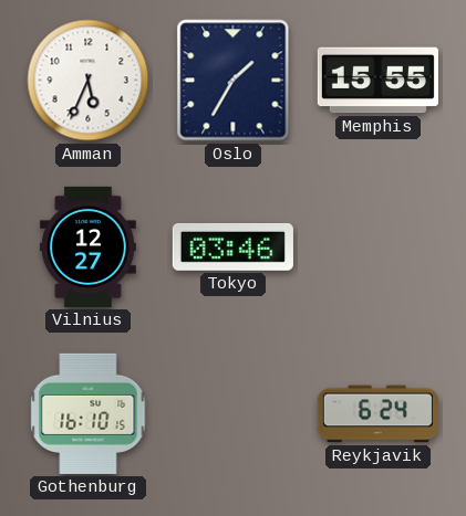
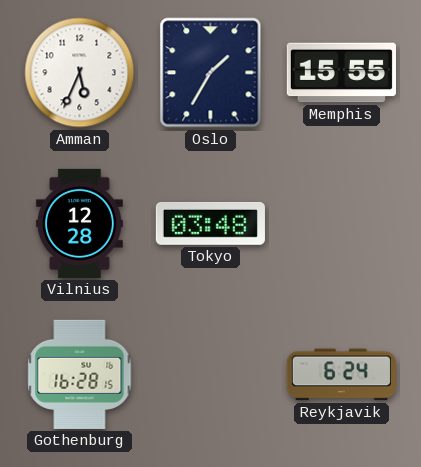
Vilnius: 12:27 -> 12:28 (79, 223)
Tokyo: 03:46 -> 03:48 (210, 223)
Gothenburg: 16:10 -> 16:28 (80, 374)
